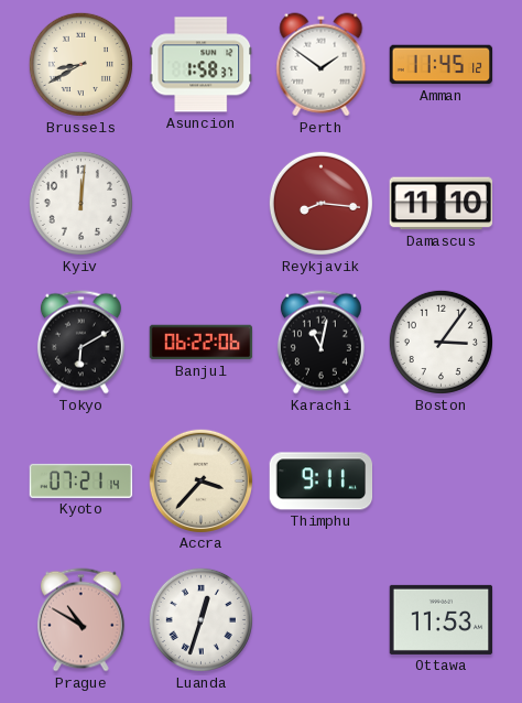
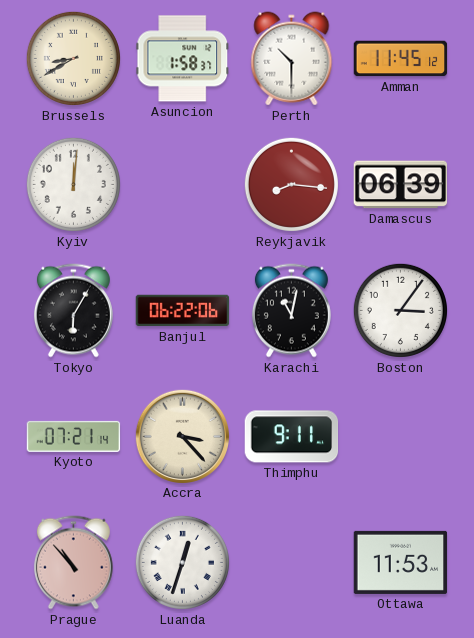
Perth: 1:51 -> 10:30 (292, 59)
Damascus: 11:10 -> 06:39 (401, 185)
Tokyo: 6:10 -> 6:05 (73, 311)
Accra: 3:37 -> 3:23 (182, 436)
Prague: 10:50 -> 10:53 (73, 563)
